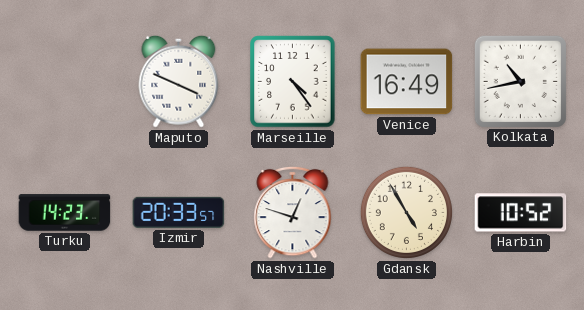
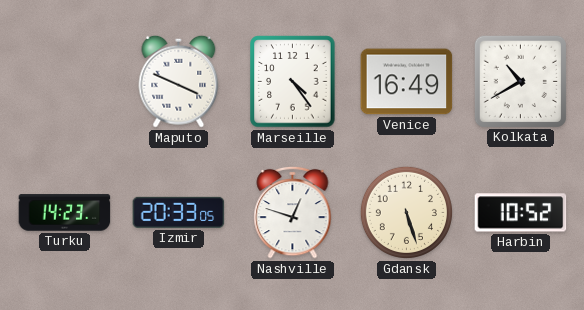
Kolkata: 10:43 -> 10:40 (520, 81)
Izmir: 20:33:57 -> 20:33:05 (179, 212)
Gdansk: 4:55 -> 5:27 (406, 212)
